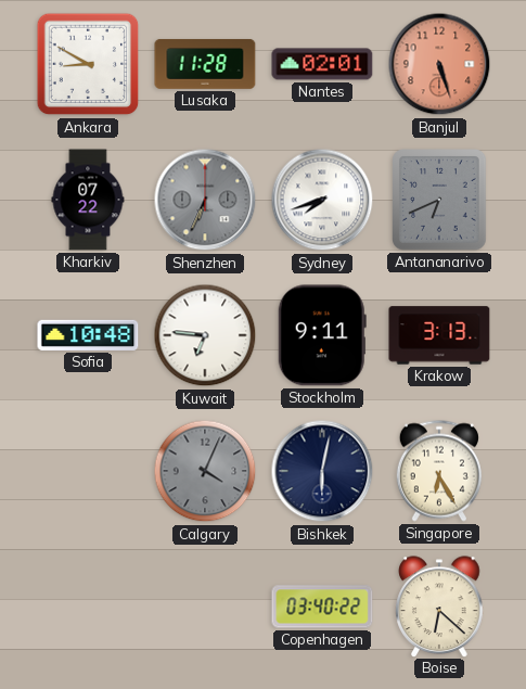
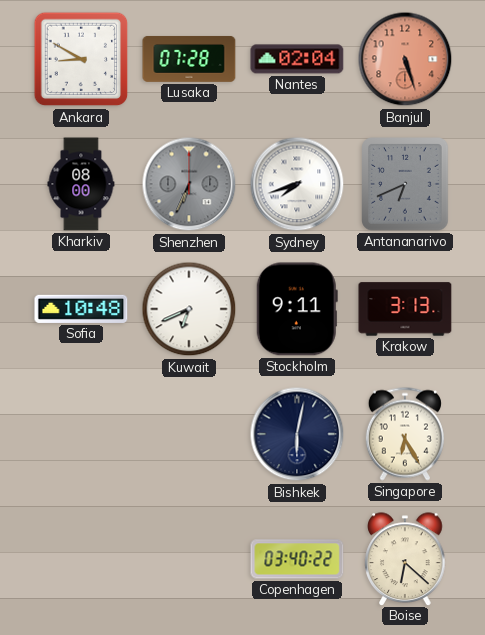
Lusaka: 11:28 -> 07:28 (189, 59)
Nantes: 02:01 -> 02:04 (297, 59)
Kharkiv: 07:22 -> 08:00 (81, 184)
Kuwait: 6:46 -> 6:41 (189, 309)
Calgary: 4:04 -> none (205, 471)
